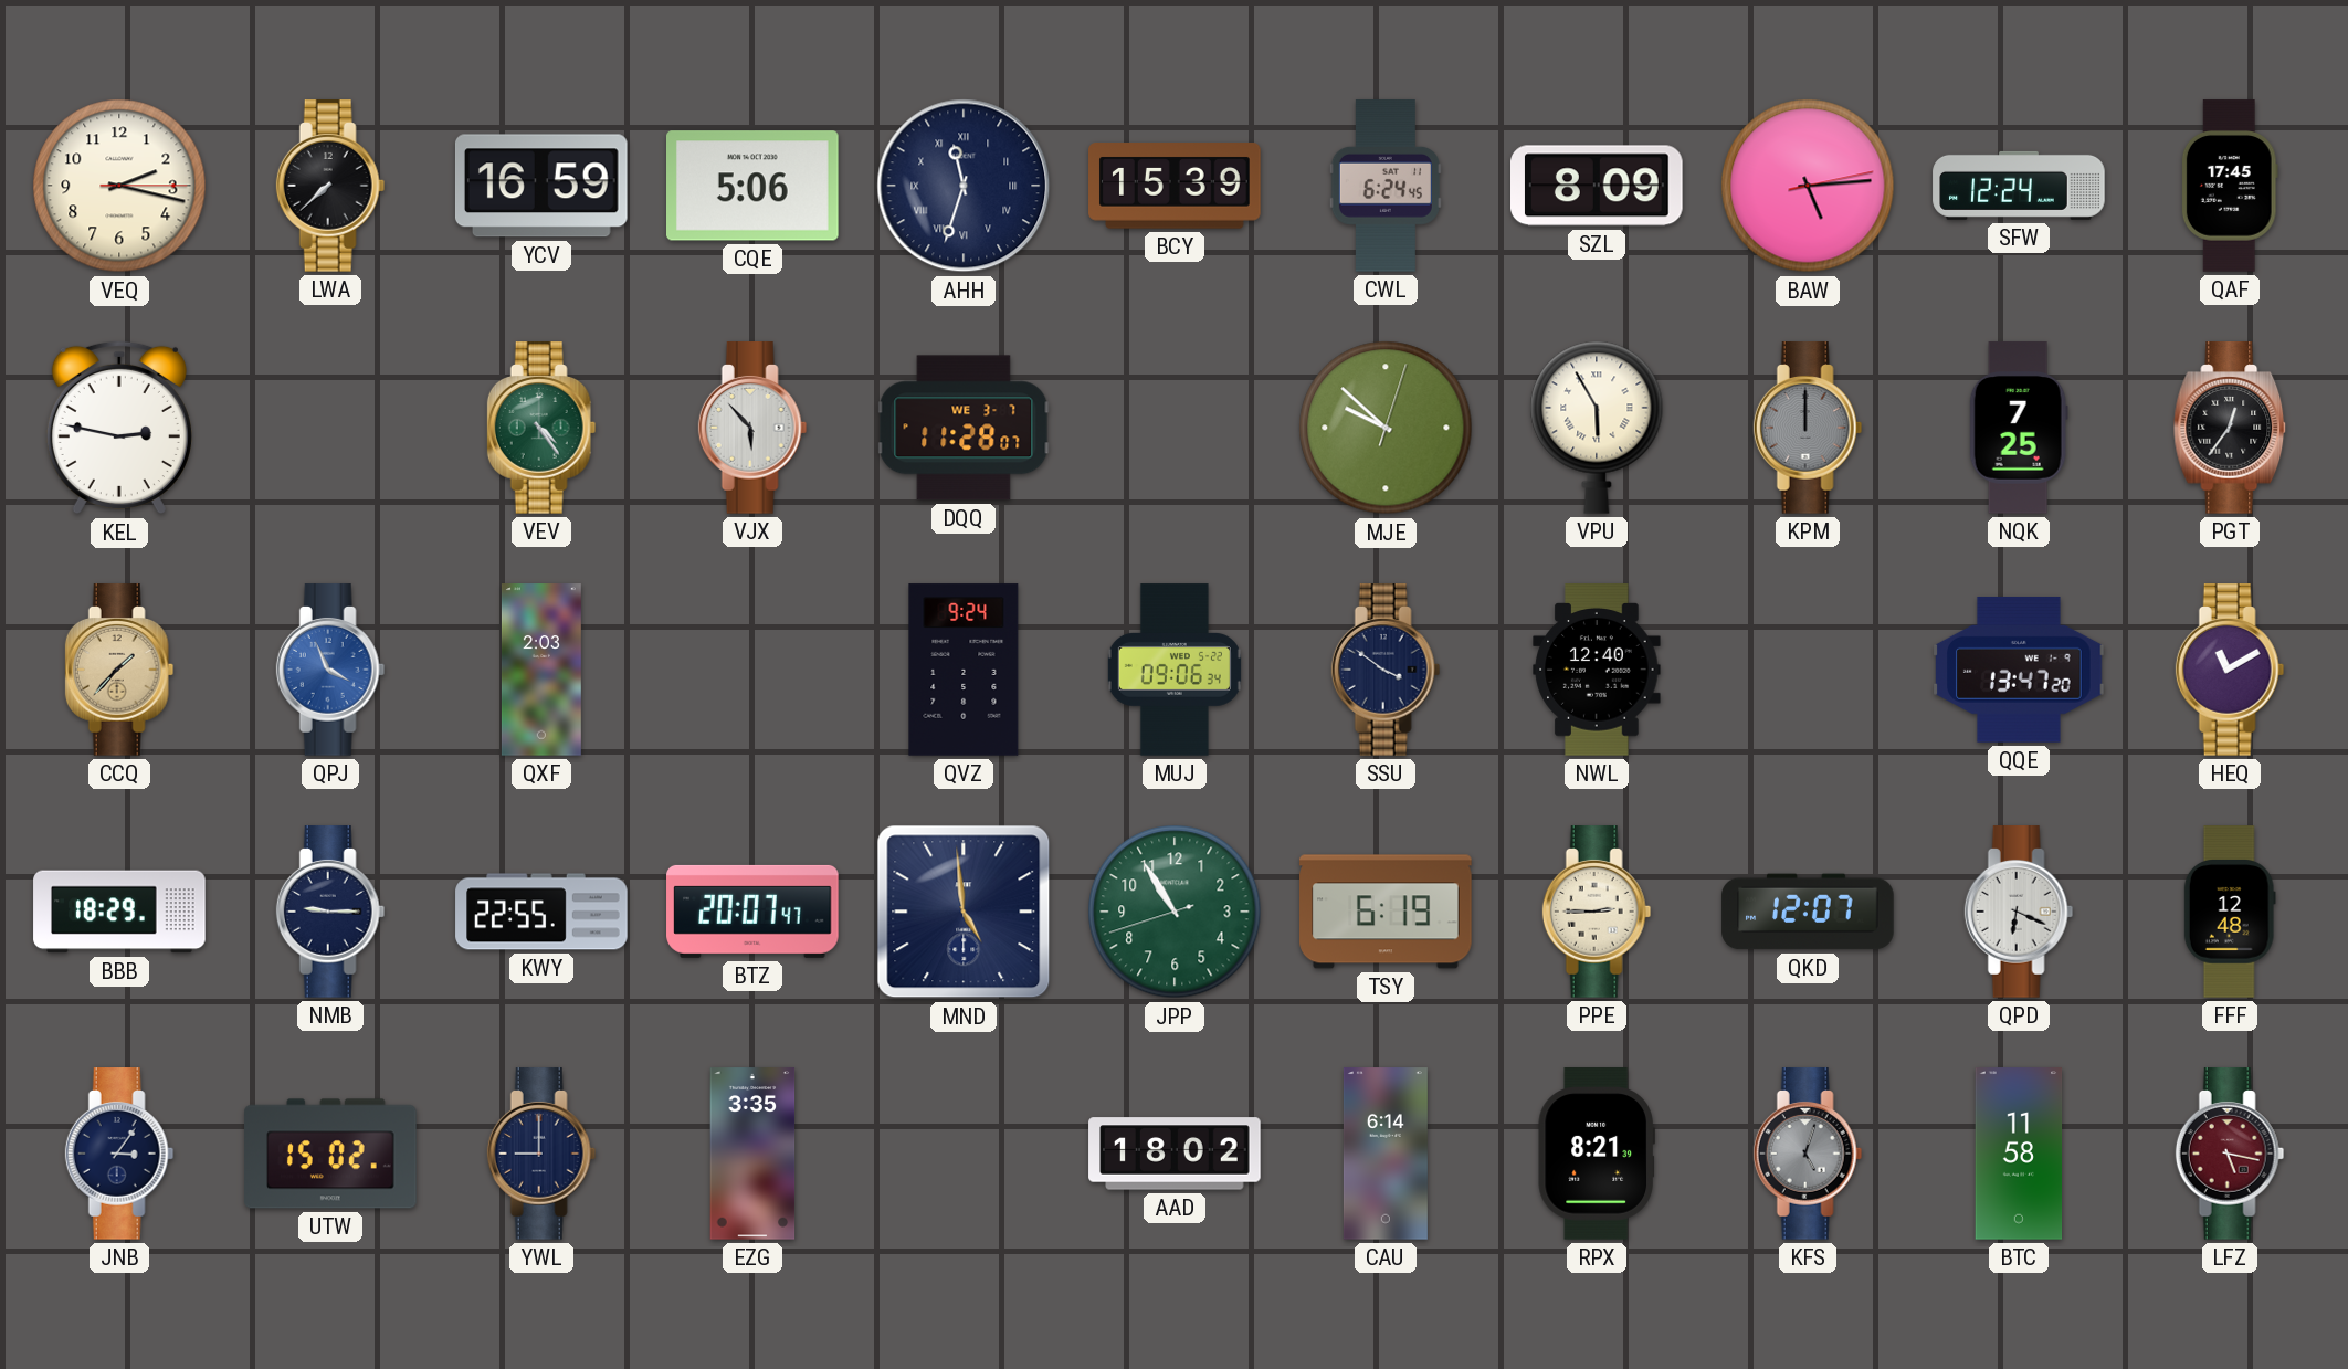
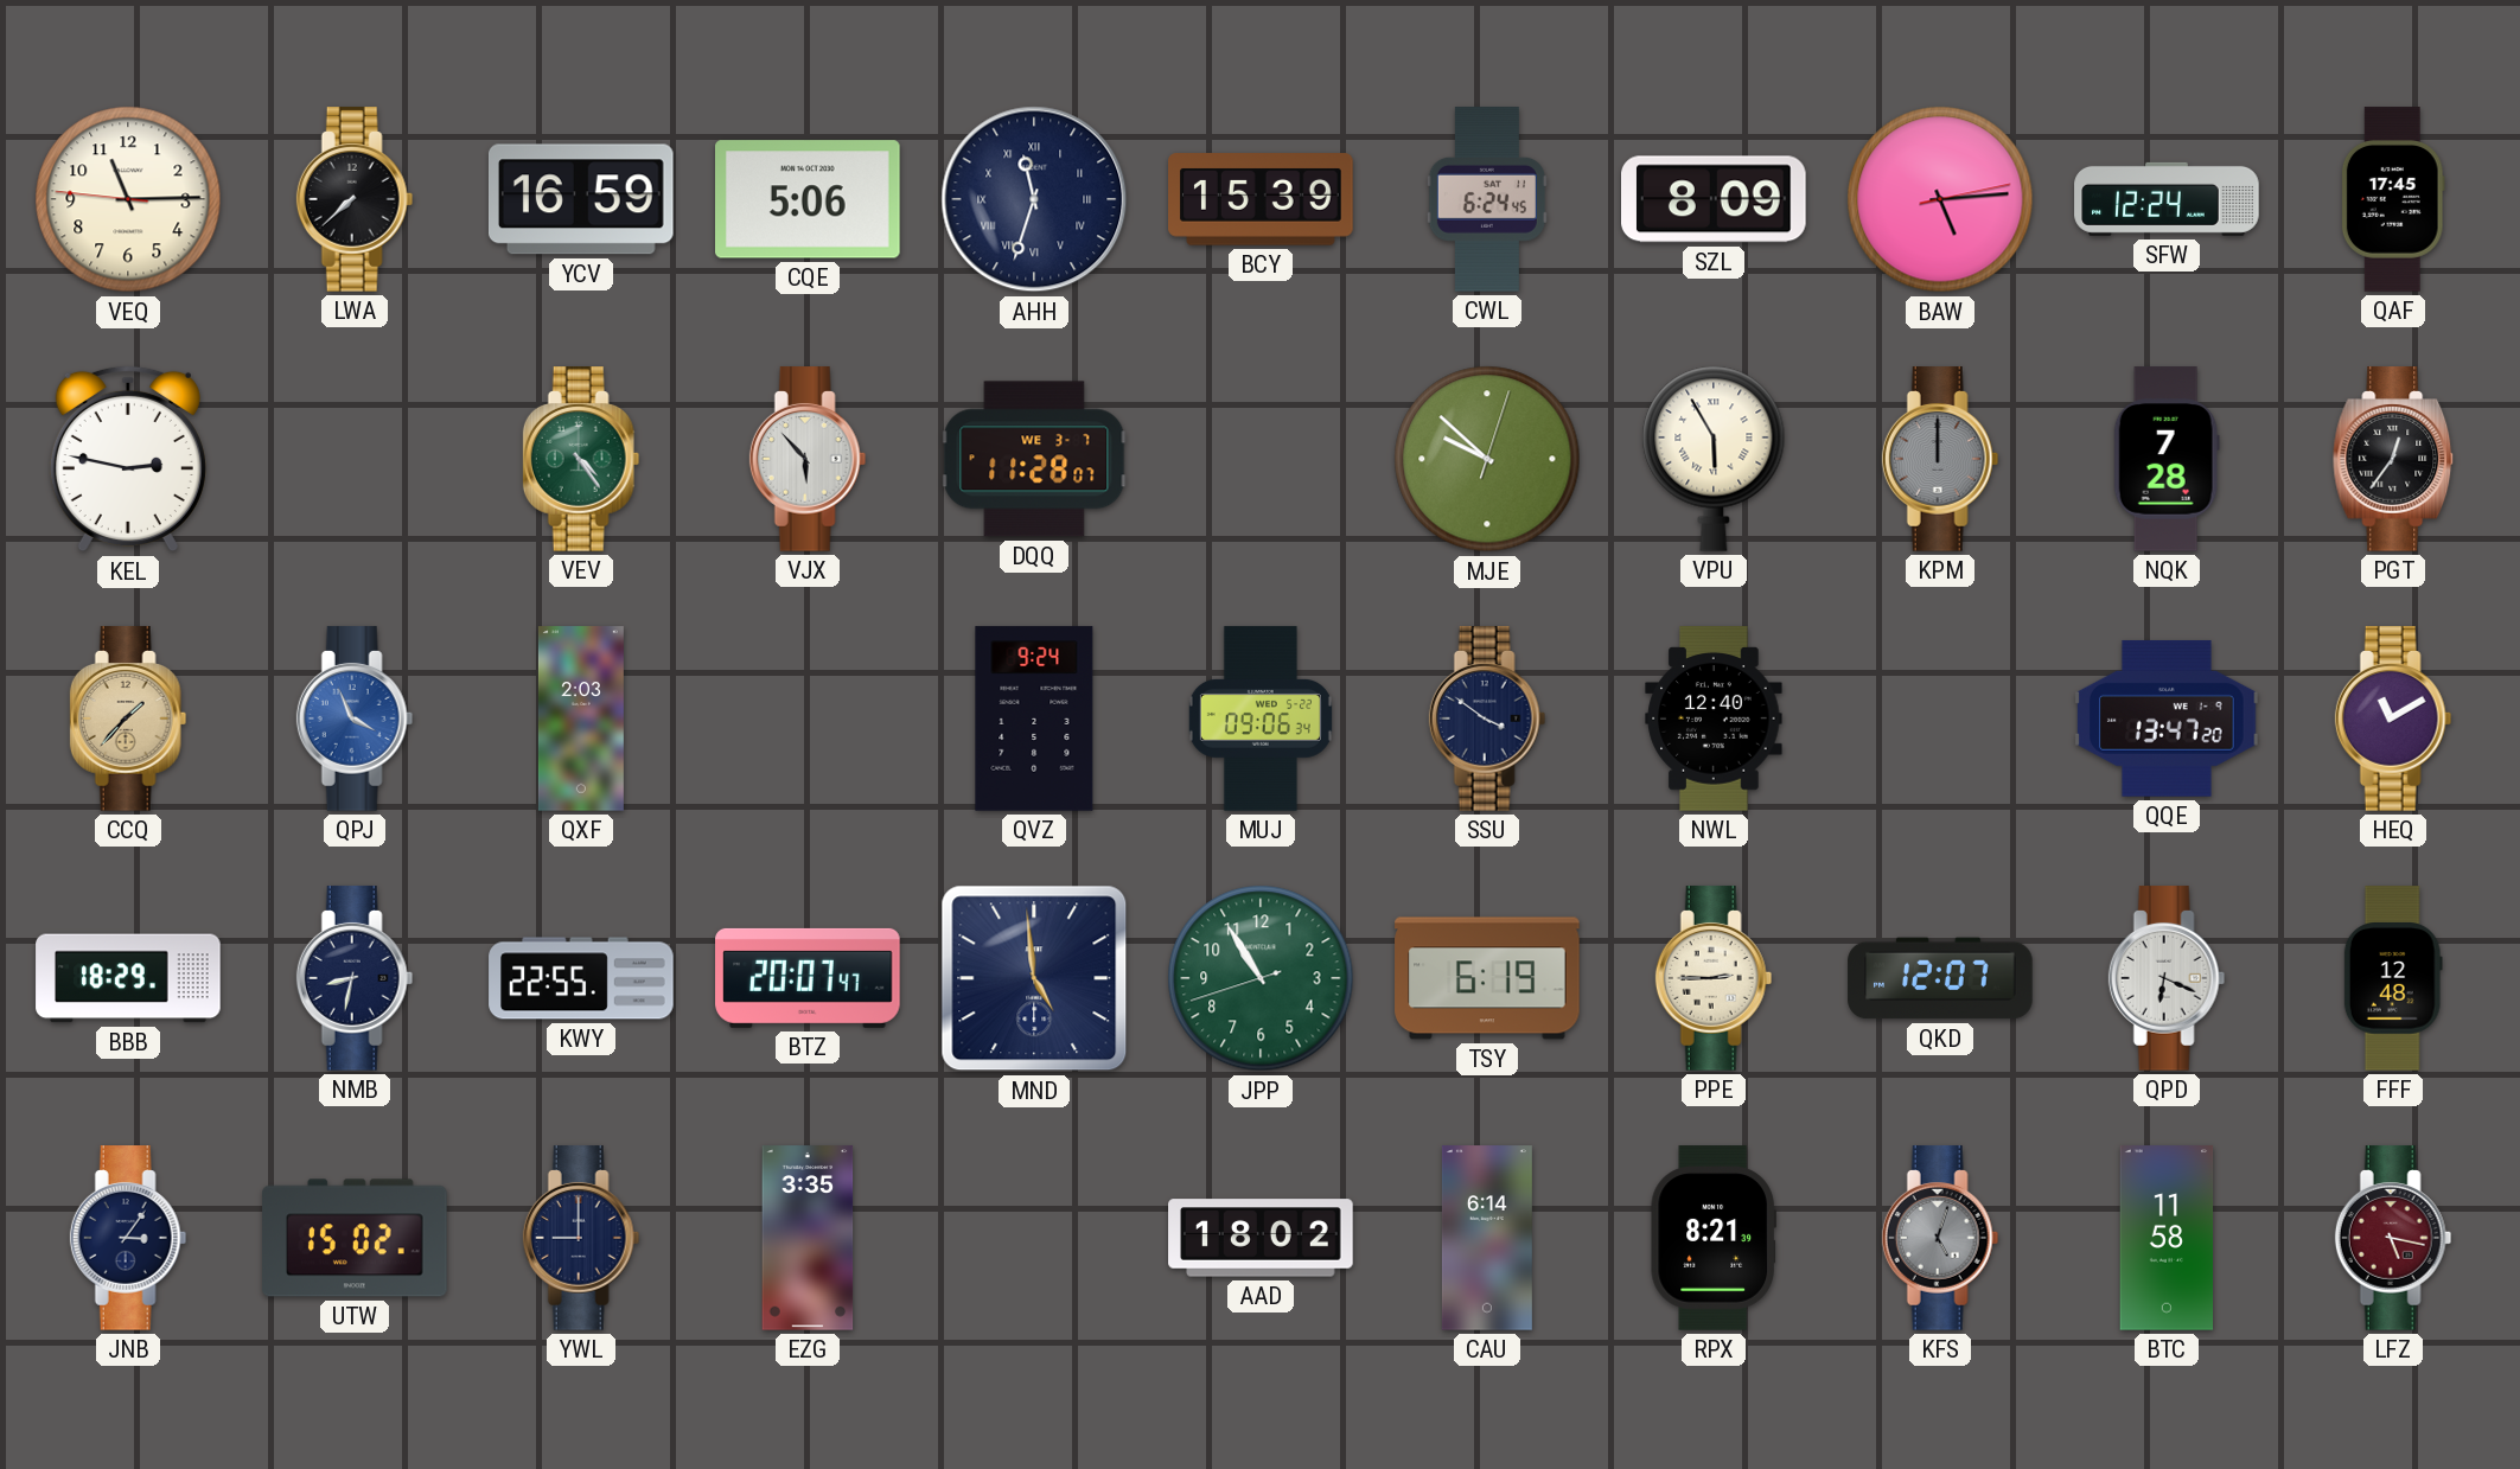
VEQ: 2:17 -> 11:14 (128, 199)
NQK: 7:25 -> 7:28 (2167, 459)
NMB: 9:15 -> 8:32 (355, 978)
